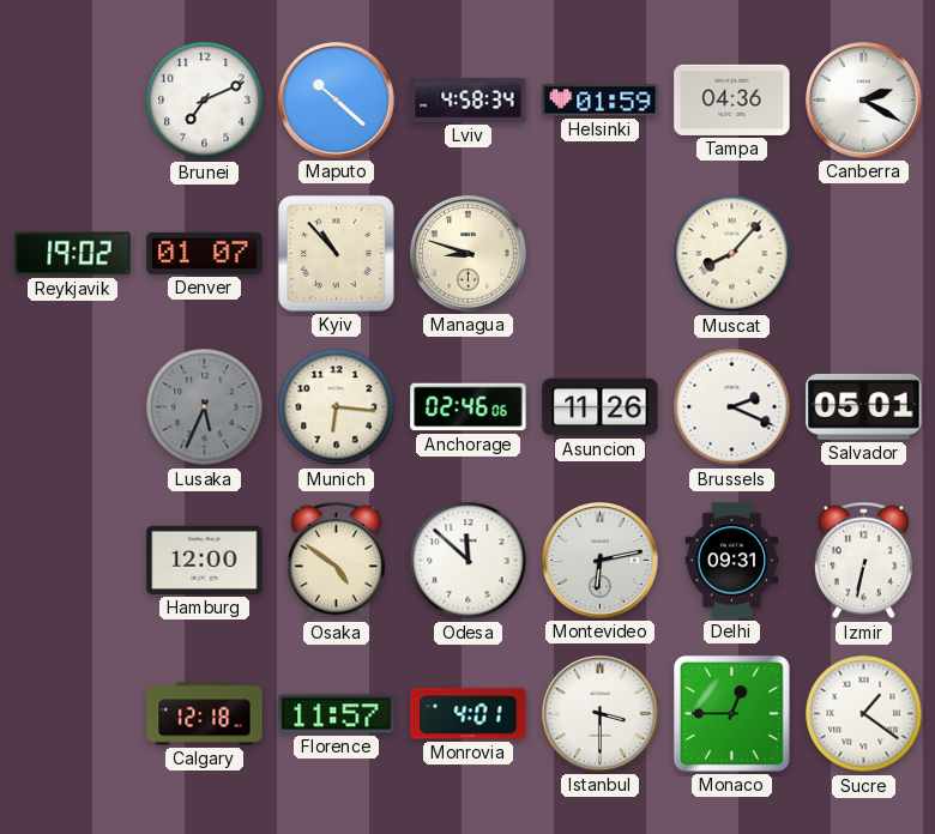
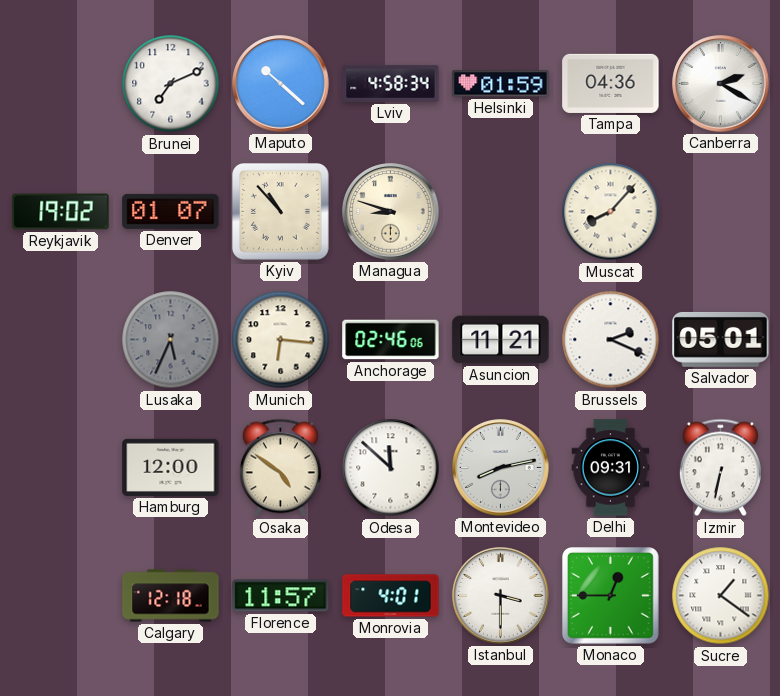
Asuncion: 11:26 -> 11:21 (501, 340)
Montevideo: 6:13 -> 8:13 (501, 468)
